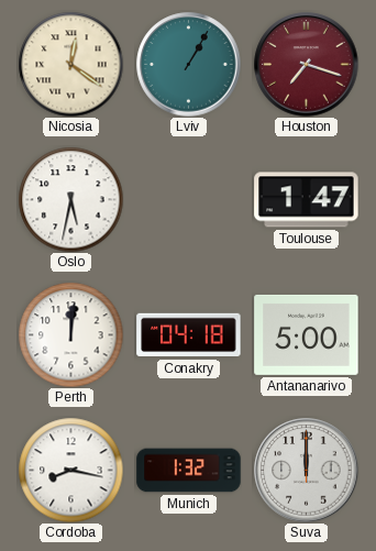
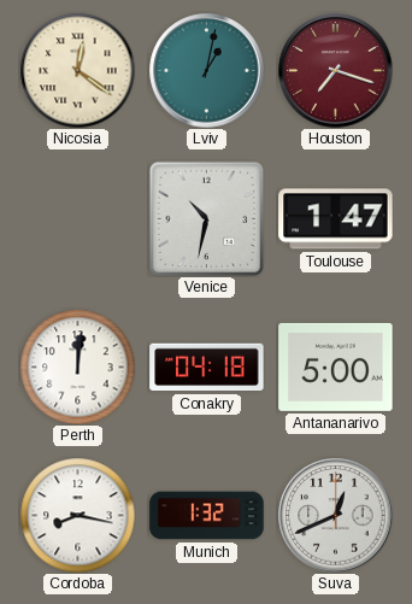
Lviv: 1:05 -> 1:02 (207, 71)
Oslo: 5:32 -> none (70, 199)
Venice: none -> 10:32 (206, 218)
Suva: 12:00 -> 12:41 (336, 516)
